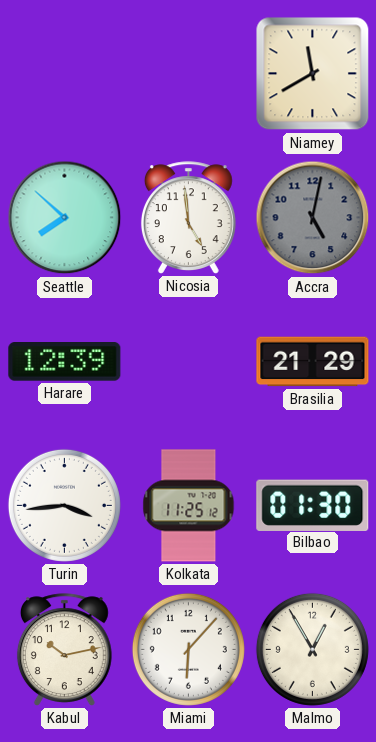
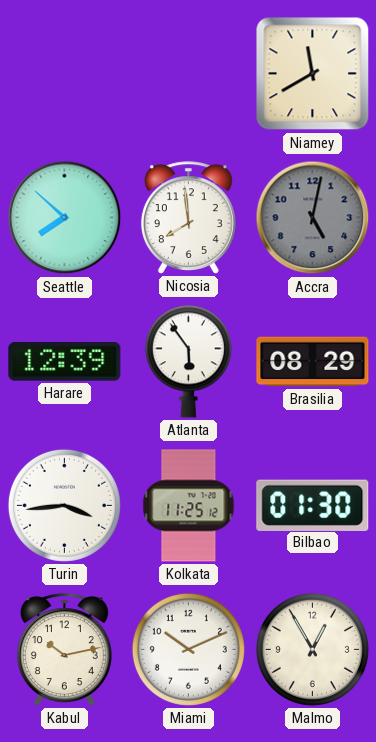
Nicosia: 4:59 -> 7:59 (188, 218)
Atlanta: none -> 5:54 (188, 361)
Brasilia: 21:29 -> 08:29 (313, 362)
Miami: 6:07 -> 10:11 (188, 649)
